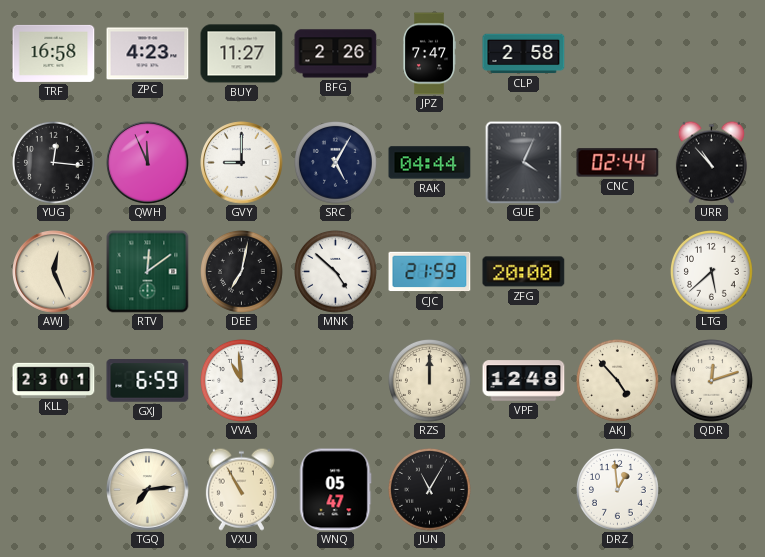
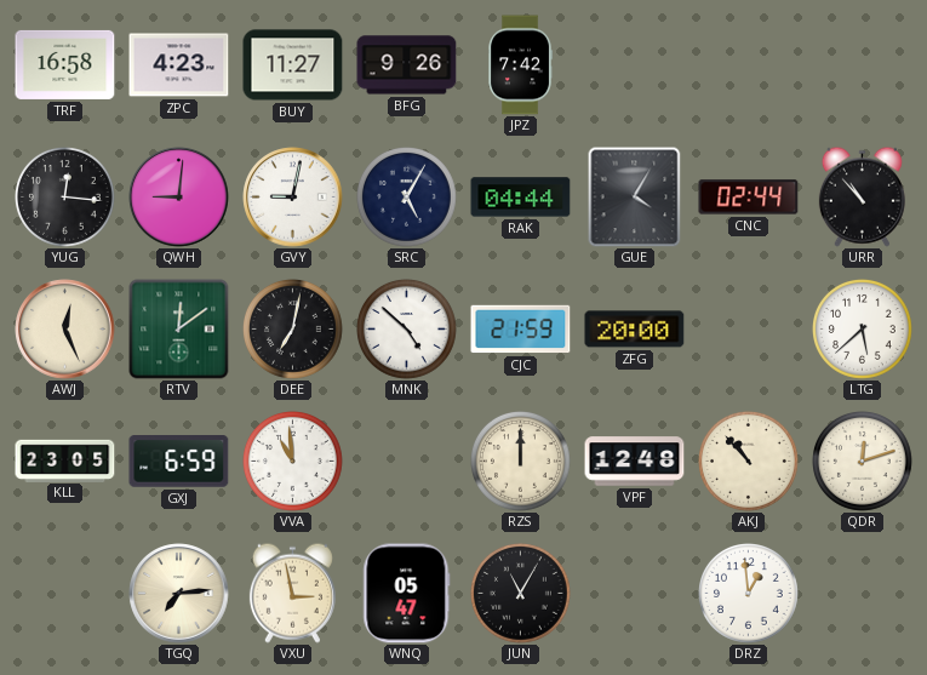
BFG: 2:26 -> 9:26 (407, 65)
JPZ: 7:47 -> 7:42 (520, 65)
CLP: 2:58 -> none (524, 54)
QWH: 11:56 -> 9:01 (179, 198)
GVY: 9:00 -> 9:02 (293, 198)
GUE: 4:04 -> 4:05 (635, 196)
KLL: 23:01 -> 23:05 (65, 461)
AKJ: 4:53 -> 10:53 (749, 462)
VXU: 10:55 -> 2:58 (292, 593)
